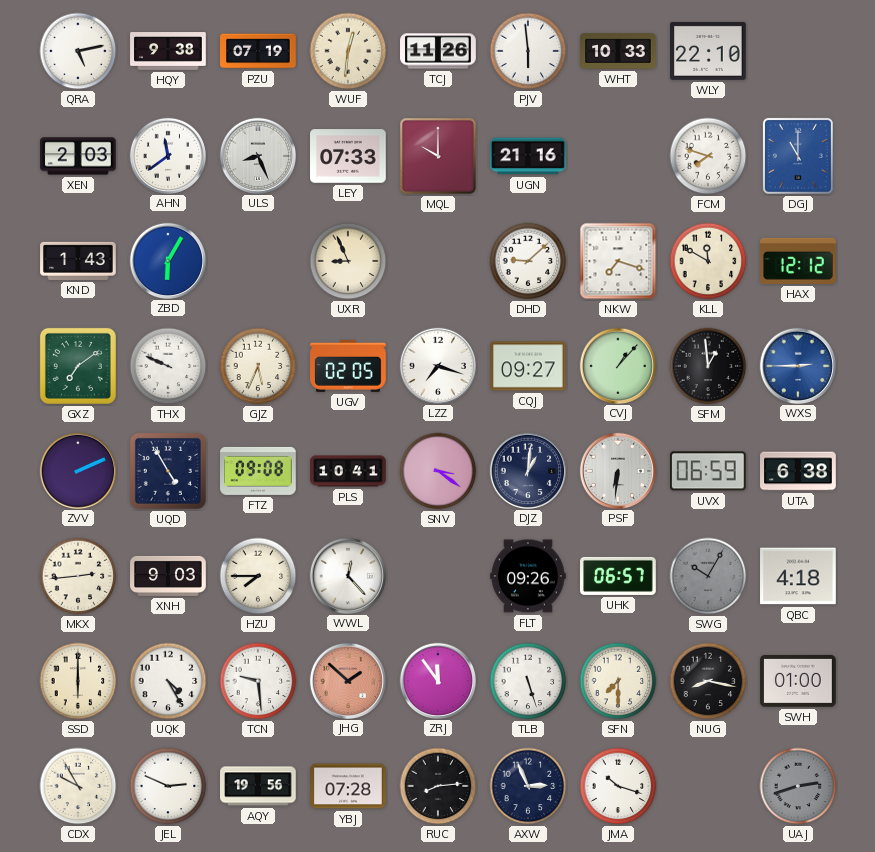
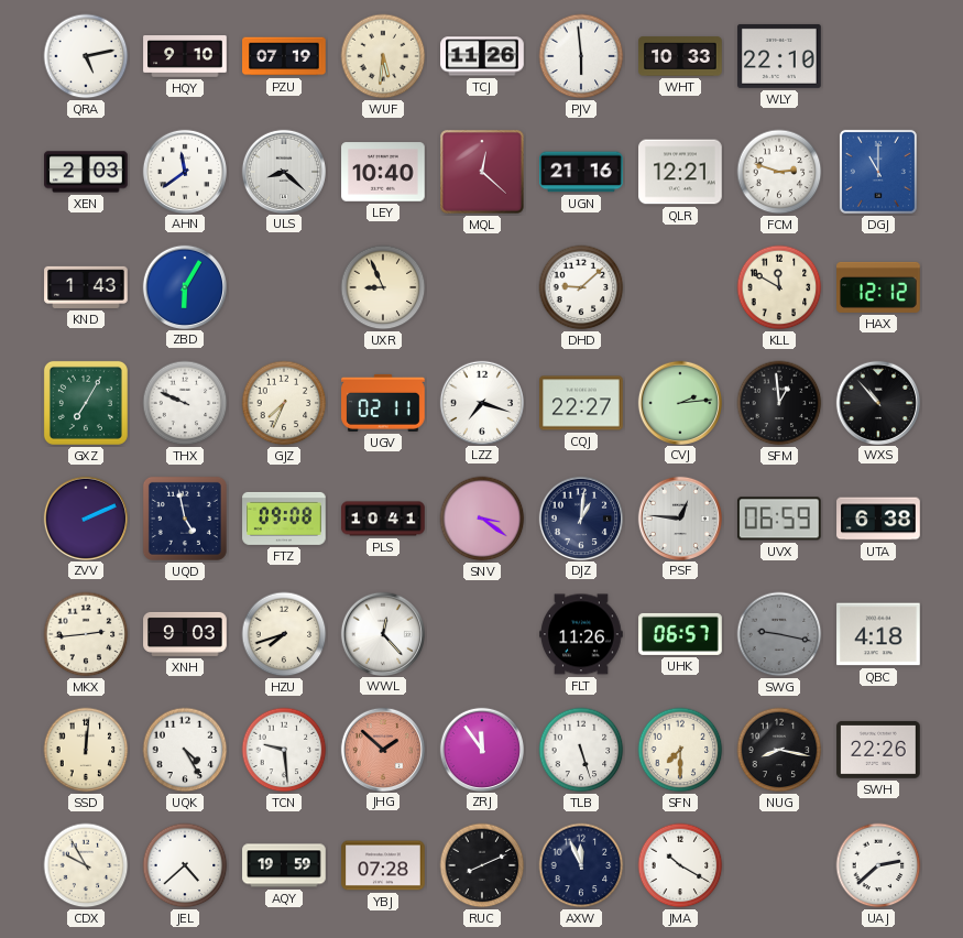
HQY: 9:38 -> 9:10 (185, 56)
WUF: 12:31 -> 5:31 (383, 56)
ULS: 8:26 -> 8:22 (283, 171)
LEY: 07:33 -> 10:40 (383, 172)
MQL: 10:00 -> 12:22 (483, 173)
QLR: none -> 12:21 (680, 172)
FCM: 7:48 -> 2:48 (779, 172)
NKW: 7:18 -> none (618, 261)
GXZ: 7:09 -> 7:05 (86, 403)
GJZ: 5:34 -> 7:34 (284, 403)
UGV: 02:05 -> 02:11 (383, 403)
CQJ: 09:27 -> 22:27 (581, 403)
CVJ: 1:07 -> 2:14 (679, 402)
WXS: 2:45 -> 10:53 (877, 402)
WXS dial: blue -> black (877, 402)
UQD: 4:55 -> 4:58 (185, 519)
PSF: 6:31 -> 12:46 (679, 517)
HZU: 7:45 -> 7:42 (284, 634)
FLT: 09:26 -> 11:26 (581, 634)
SWG: 10:05 -> 9:17 (779, 634)
SSD: 6:00 -> 12:01 (86, 750)
SWH: 01:00 -> 22:26 (878, 750)
JEL: 2:49 -> 4:38 (185, 865)
AQY: 19:56 -> 19:59 (284, 865)
RUC: 8:14 -> 8:11 (482, 865)
AXW: 2:56 -> 11:56 (581, 865)
JMA: 10:18 -> 10:20 (680, 865)
UAJ: 2:42 -> 2:38 (878, 865)
UAJ dial: grey -> white (878, 865)
